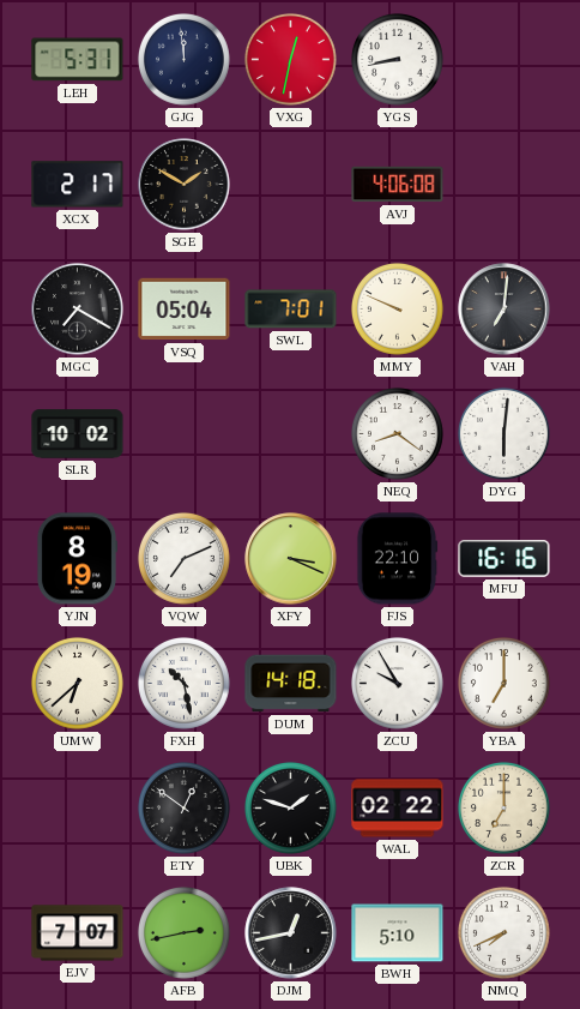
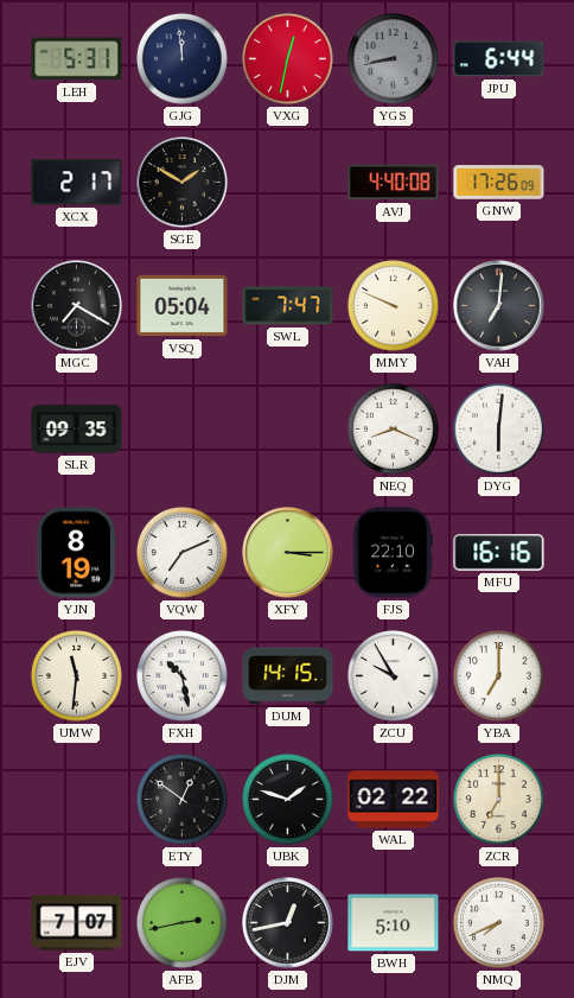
YGS dial: white -> grey (393, 58)
JPU: none -> 6:44 (499, 59)
AVJ: 4:06 -> 4:40 (394, 183)
GNW: none -> 17:26 (499, 183)
SWL: 7:01 -> 7:47 (288, 306)
SLR: 10:02 -> 09:35 (77, 430)
NEQ: 8:21 -> 8:19 (393, 428)
XFY: 3:19 -> 3:15 (288, 553)
UMW: 6:38 -> 11:31 (76, 675)
DUM: 14:18 -> 14:15 (288, 676)
